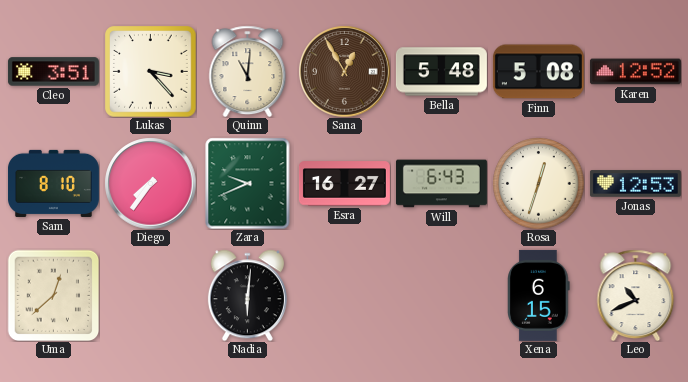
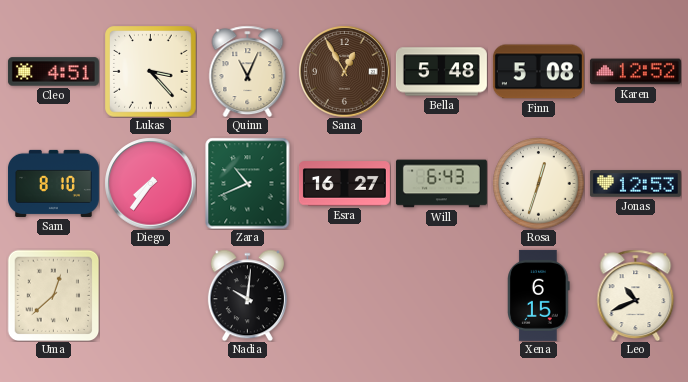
Cleo: 3:51 -> 4:51 (53, 72)
Quinn: 11:01 -> 11:04 (248, 71)
Zara: 9:41 -> 10:41 (248, 183)
Nadia: 6:01 -> 10:01 (247, 295)
